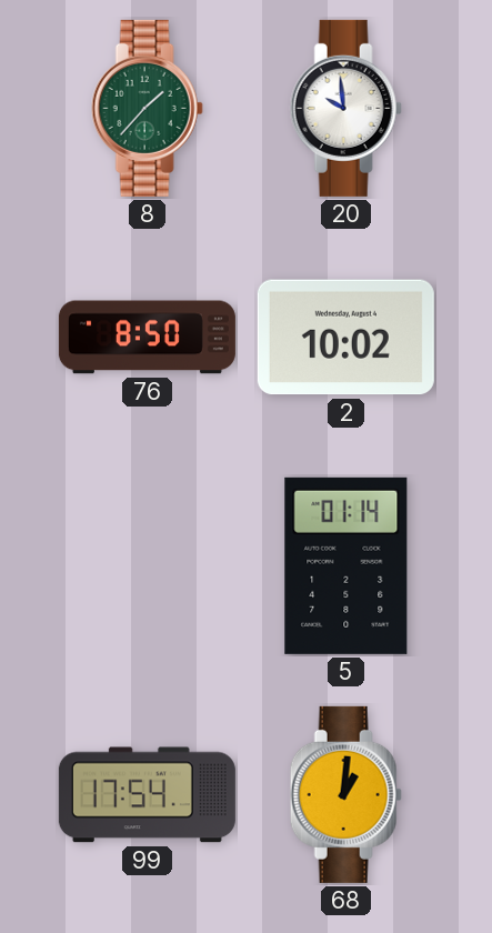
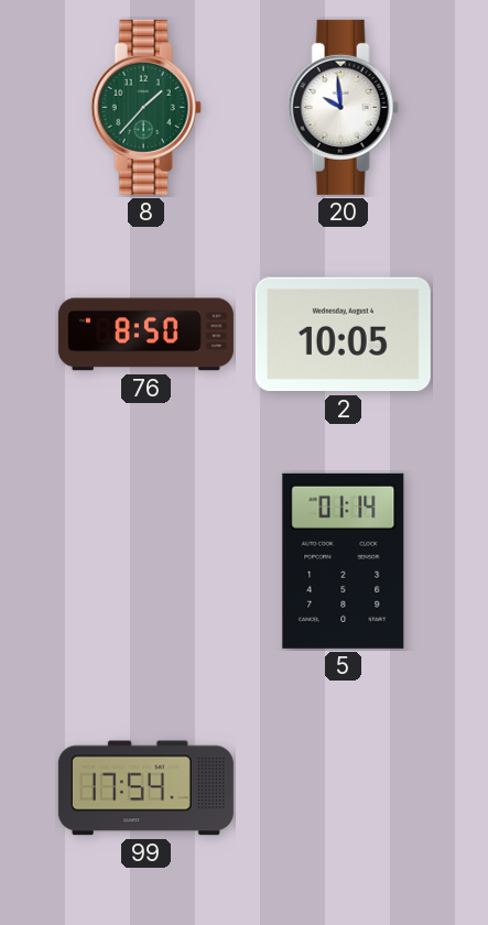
2: 10:02 -> 10:05 (343, 335)
68: 1:01 -> none (345, 794)
